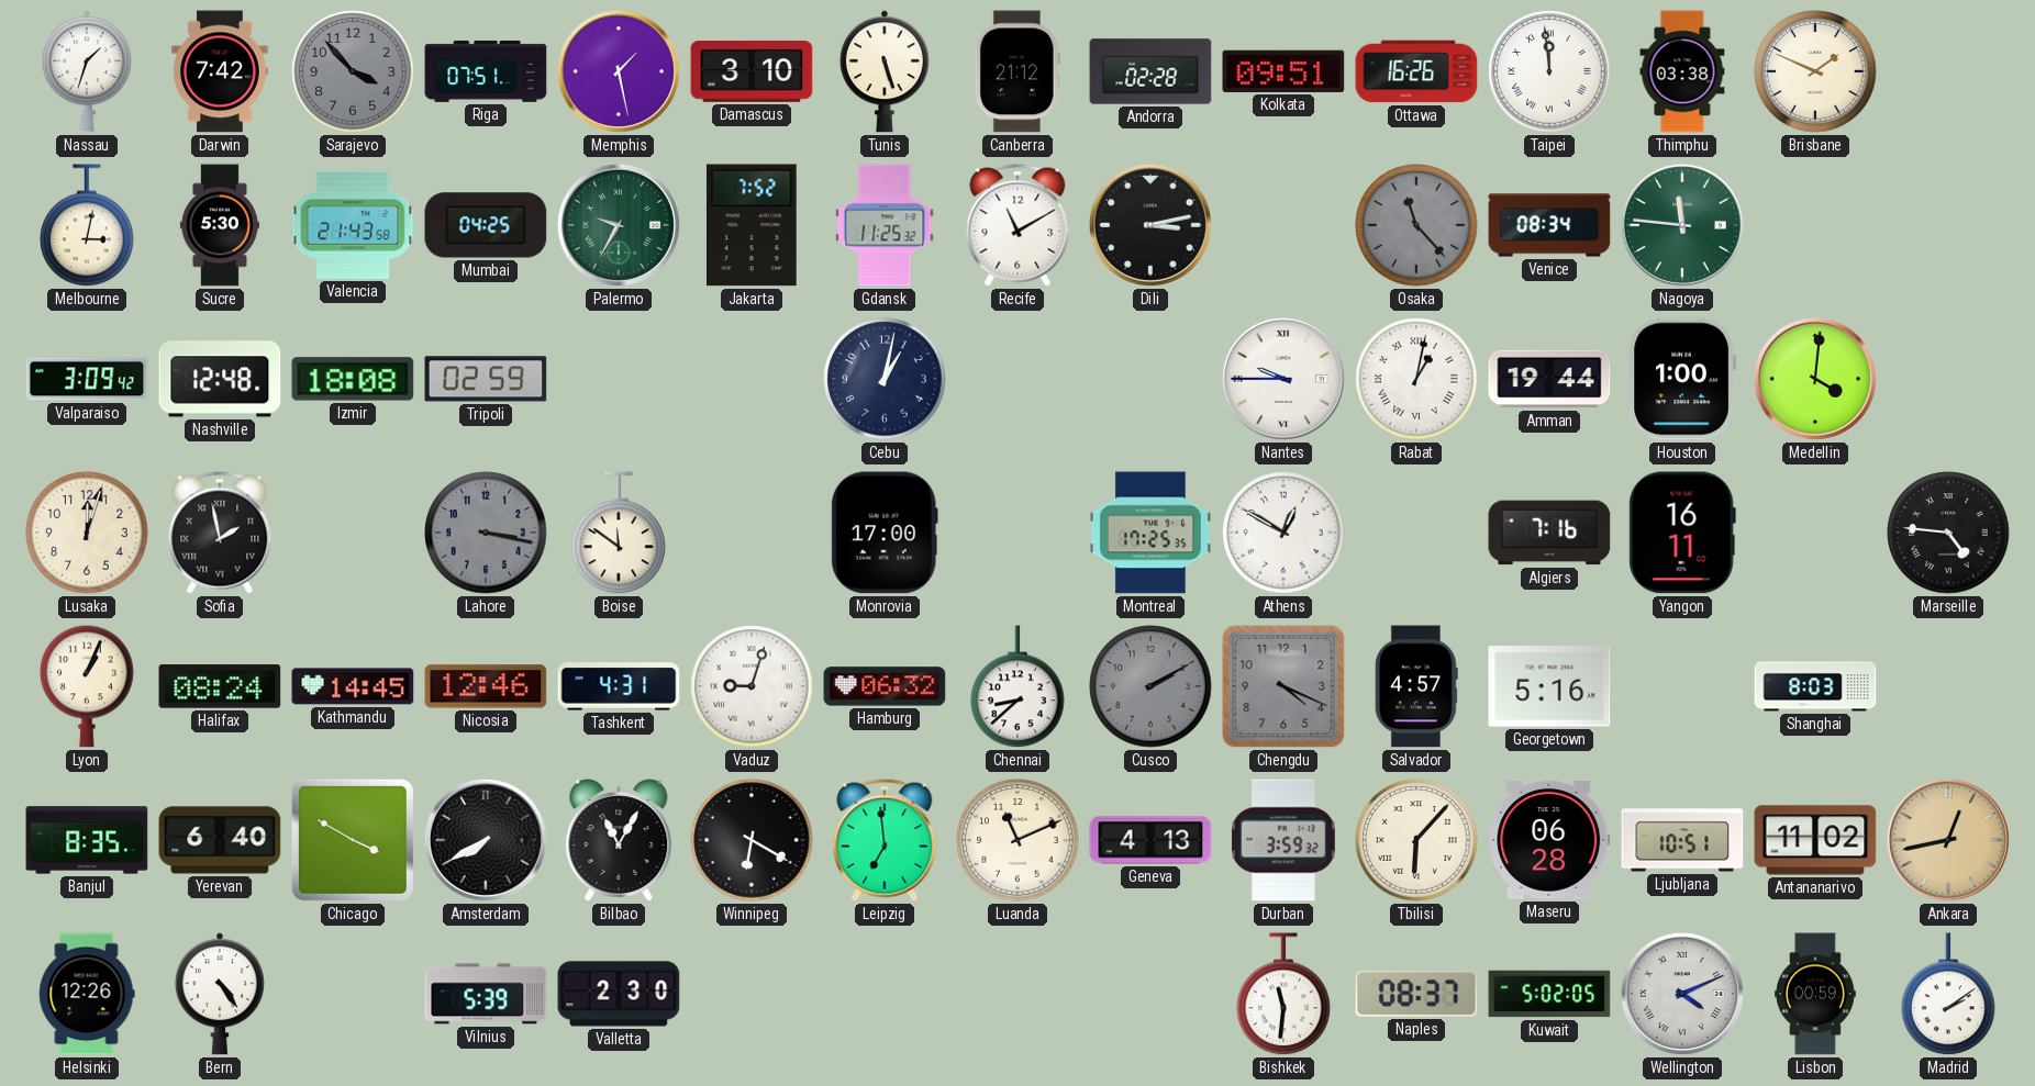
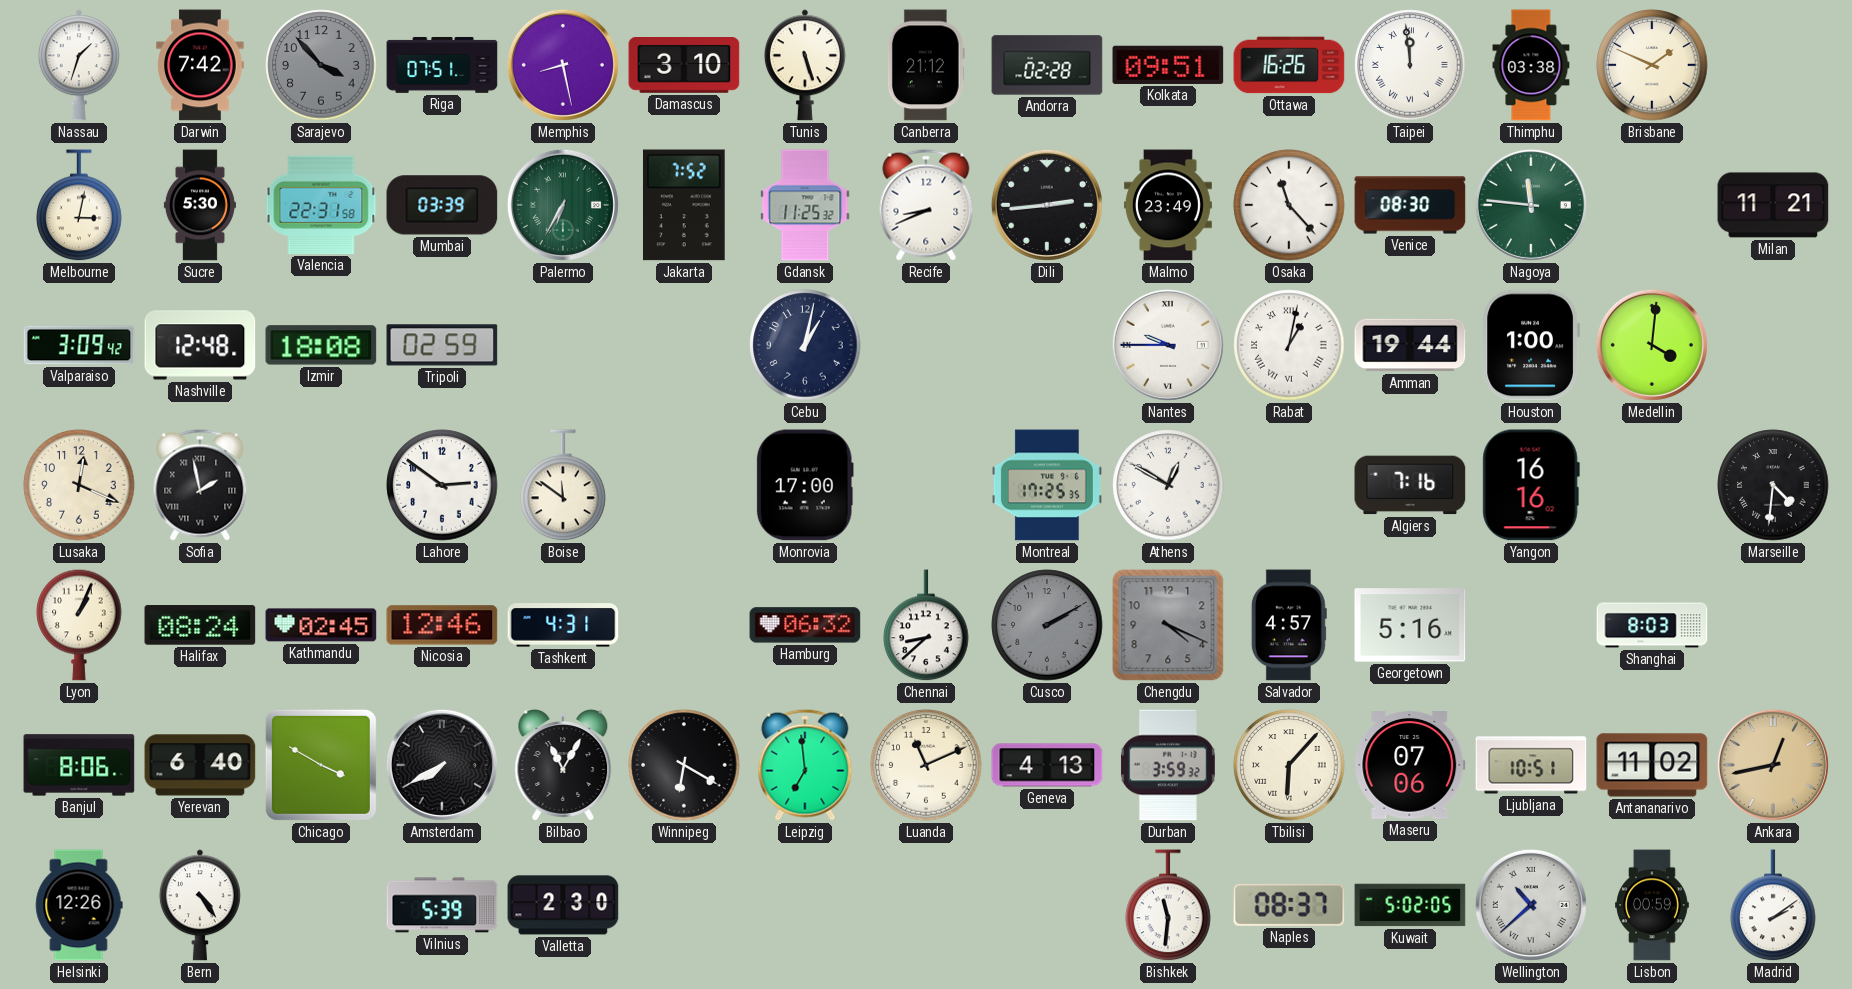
Memphis: 1:28 -> 8:28 (563, 65)
Valencia: 21:43 -> 22:31 (321, 205)
Mumbai: 04:25 -> 03:39 (442, 205)
Palermo: 9:35 -> 6:35 (563, 205)
Recife: 11:10 -> 8:41 (926, 205)
Dili: 3:13 -> 2:44 (1047, 205)
Malmo: none -> 23:49 (1168, 205)
Osaka dial: grey -> white (1289, 205)
Venice: 08:34 -> 08:30 (1410, 205)
Milan: none -> 11:21 (1773, 205)
Lusaka: 12:03 -> 12:19 (79, 485)
Lahore: 3:17 -> 2:51 (442, 485)
Lahore dial: grey -> white (442, 485)
Yangon: 16:11 -> 16:16 (1531, 485)
Marseille: 4:46 -> 4:31 (1773, 485)
Kathmandu: 14:45 -> 02:45 (321, 625)
Vaduz: 9:03 -> none (752, 686)
Banjul: 8:35 -> 8:06 (79, 765)
Maseru: 06:28 -> 07:06 (1410, 766)
Wellington: 4:11 -> 10:38 (1531, 905)
